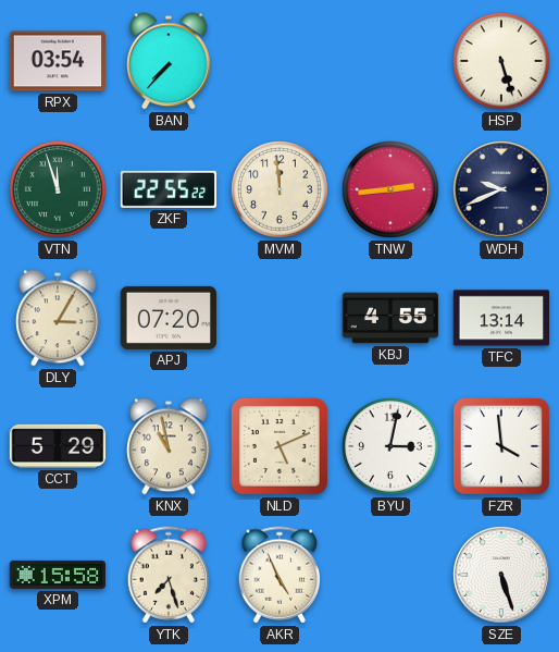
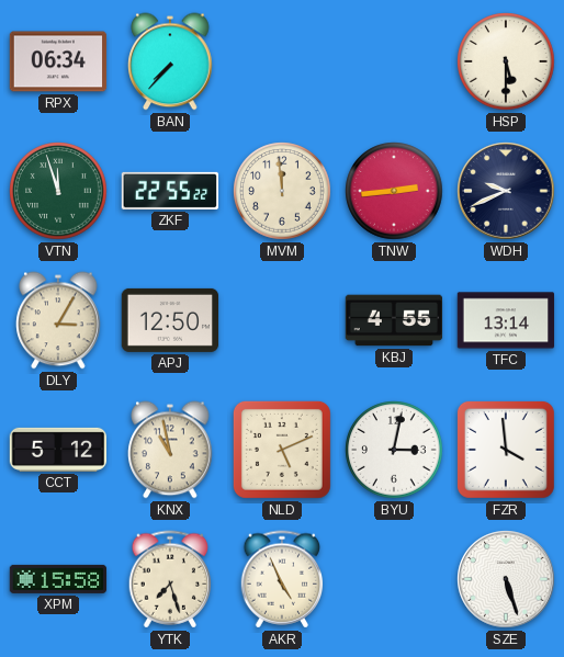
RPX: 03:54 -> 06:34 (58, 61)
HSP: 5:27 -> 5:30 (506, 61)
APJ: 07:20 -> 12:50 (170, 320)
CCT: 5:29 -> 5:12 (58, 450)
